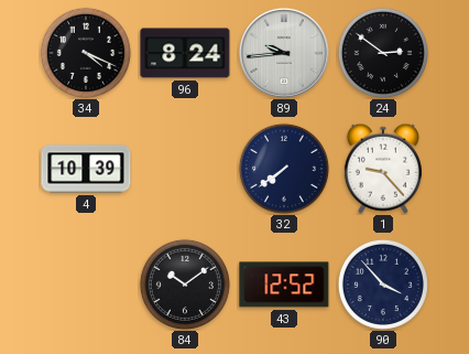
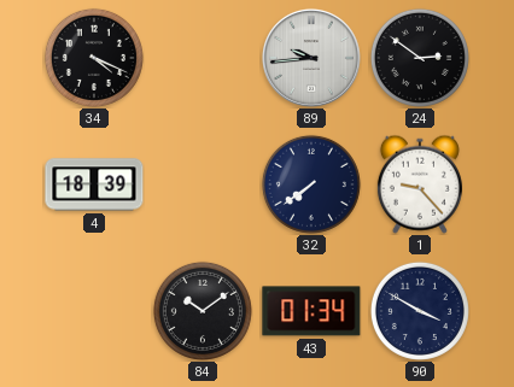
96: 8:24 -> none (185, 53)
4: 10:39 -> 18:39 (94, 184)
43: 12:52 -> 01:34 (311, 311)
90: 3:53 -> 3:50 (420, 311)
